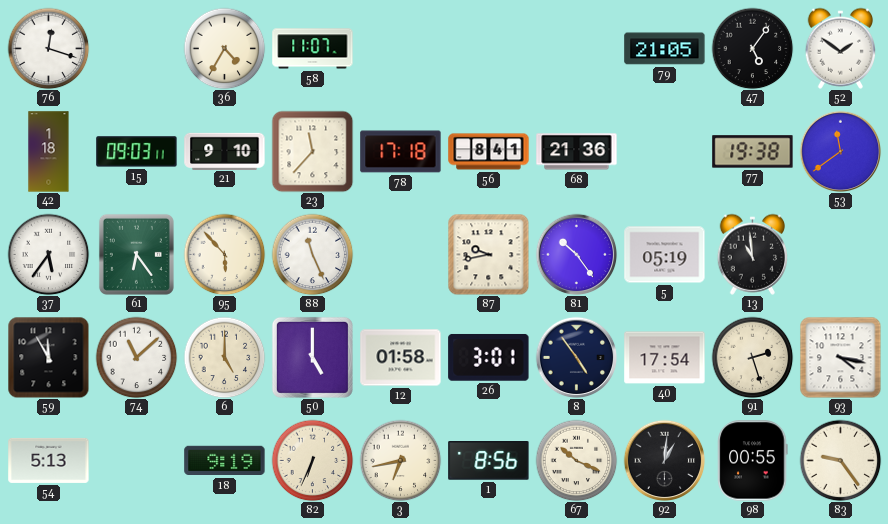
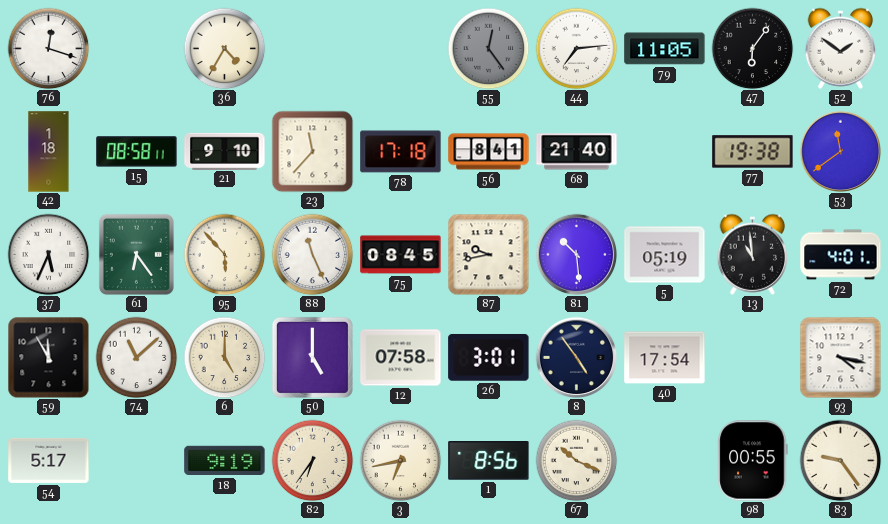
58: 11:07 -> none (313, 49)
55: none -> 12:24 (488, 48)
44: none -> 7:14 (576, 48)
79: 21:05 -> 11:05 (665, 49)
47: 5:06 -> 6:06 (752, 48)
15: 09:03 -> 08:58 (137, 152)
68: 21:36 -> 21:40 (577, 152)
37: 5:36 -> 5:34 (48, 254)
75: none -> 08:45 (401, 255)
81: 10:24 -> 10:29 (576, 254)
72: none -> 4:01 (841, 255)
12: 01:58 -> 07:58 (401, 358)
91: 2:27 -> none (752, 357)
54: 5:13 -> 5:17 (49, 460)
82: 6:34 -> 6:36 (312, 460)
92: 1:01 -> none (664, 460)
